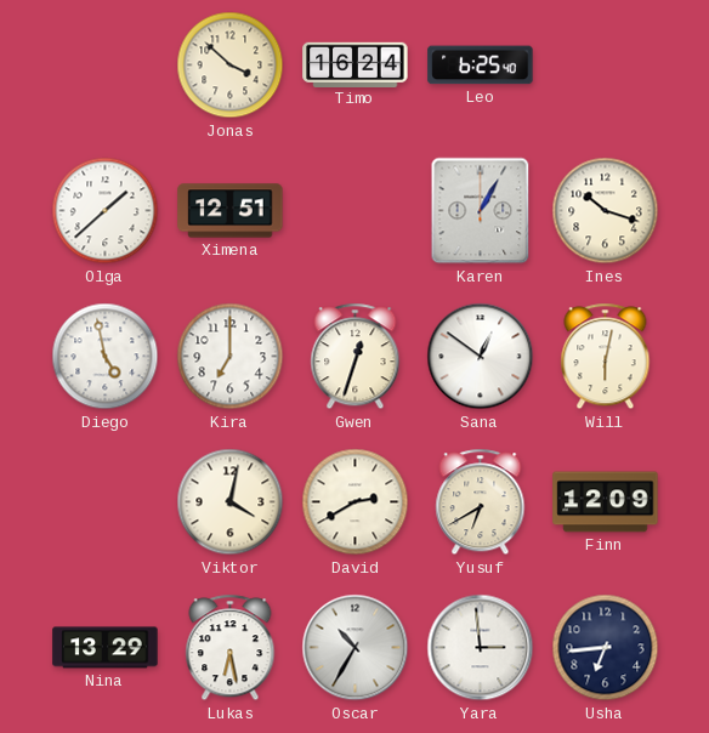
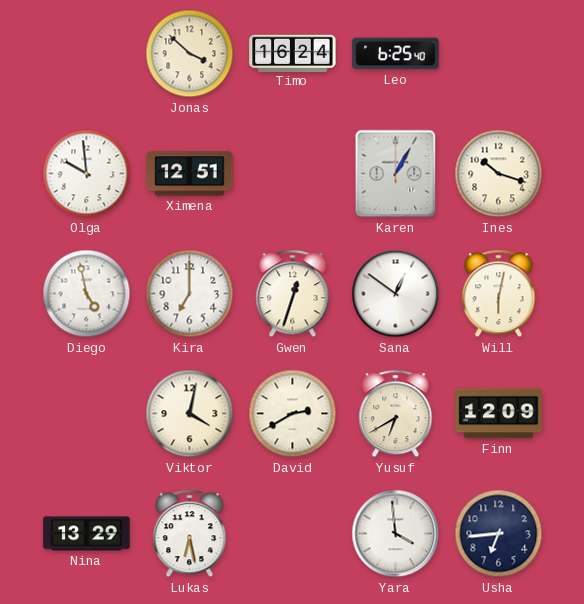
Olga: 1:38 -> 9:59 (87, 174)
Oscar: 10:35 -> none (356, 648)
Yara: 2:59 -> 3:59 (396, 534)
